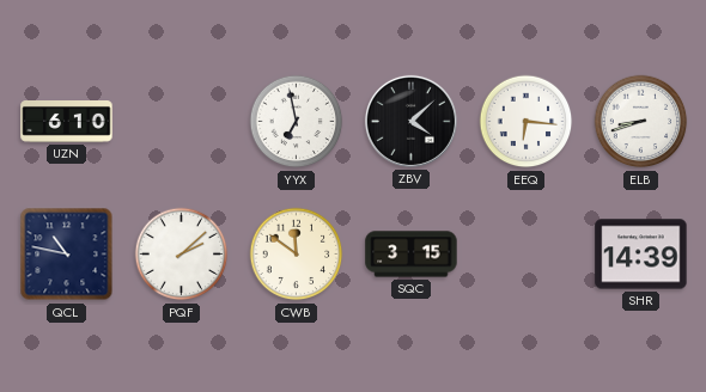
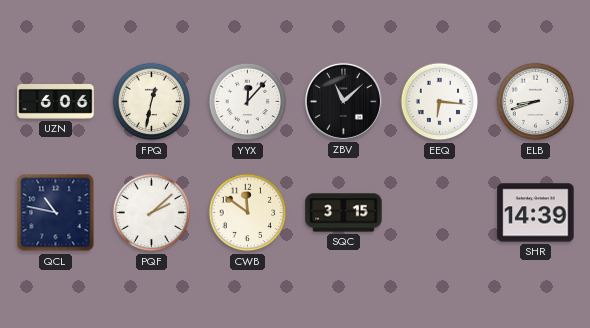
UZN: 6:10 -> 6:06 (56, 102)
FPQ: none -> 12:32 (152, 102)
YYX: 6:58 -> 12:07 (248, 102)
ZBV: 4:08 -> 11:08 (343, 101)
